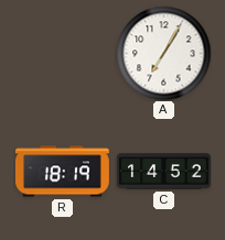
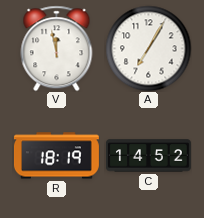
V: none -> 11:58 (57, 48)
